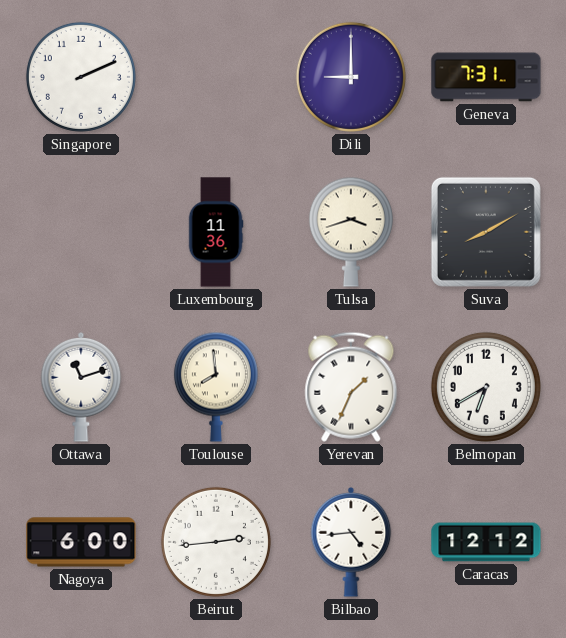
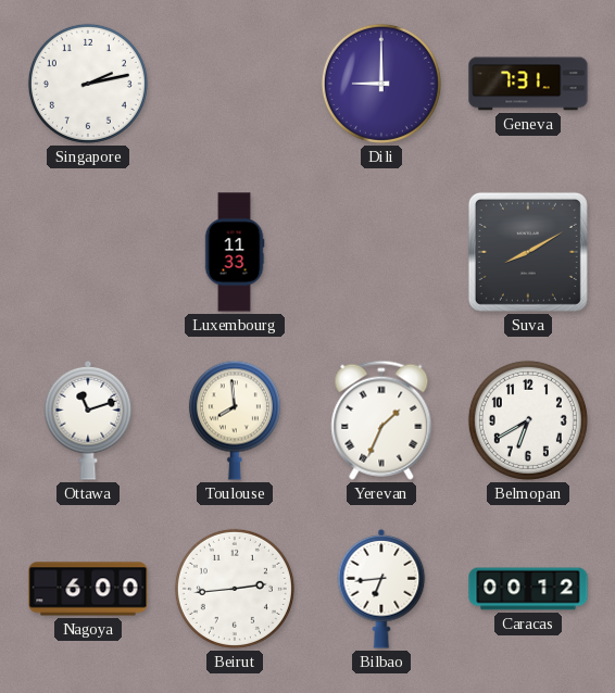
Singapore: 2:11 -> 2:13 (88, 84)
Luxembourg: 11:36 -> 11:33 (235, 252)
Tulsa: 3:42 -> none (351, 232)
Bilbao: 4:44 -> 6:44 (381, 589)
Caracas: 12:12 -> 00:12 (528, 589)
